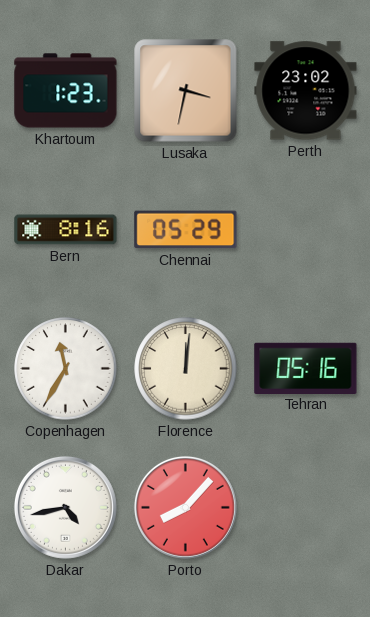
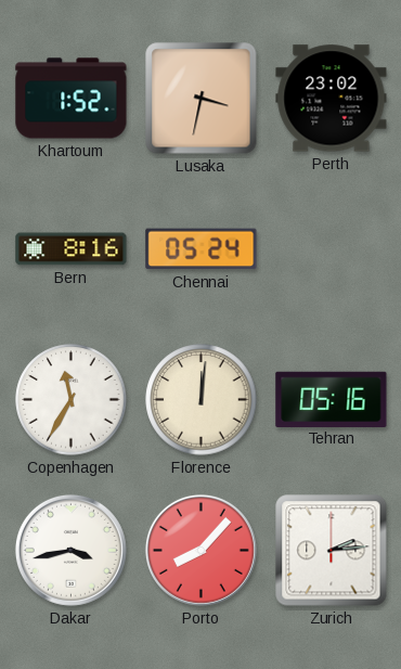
Khartoum: 1:23 -> 1:52 (72, 99)
Chennai: 05:29 -> 05:24 (202, 249)
Dakar: 4:43 -> 3:43 (70, 550)
Zurich: none -> 2:14 (332, 551)
